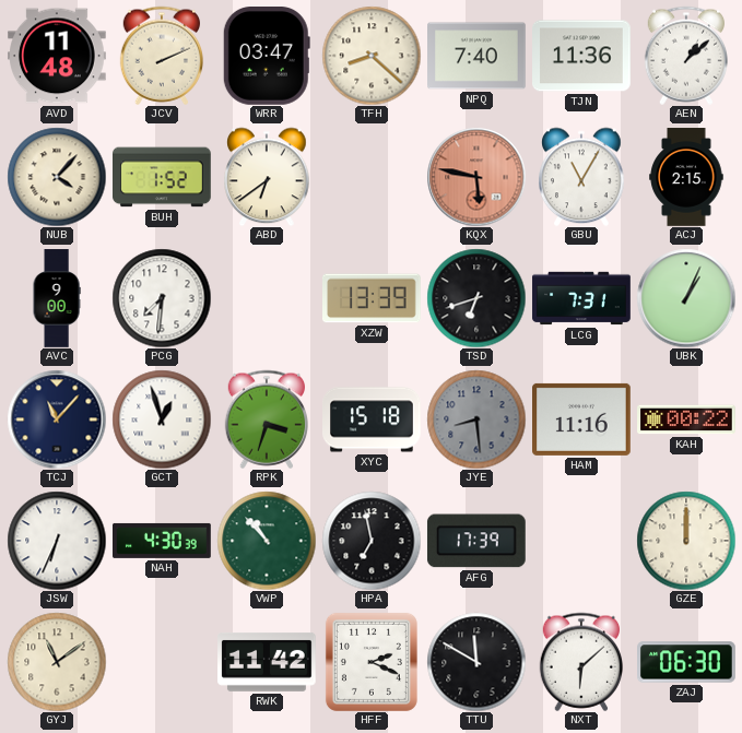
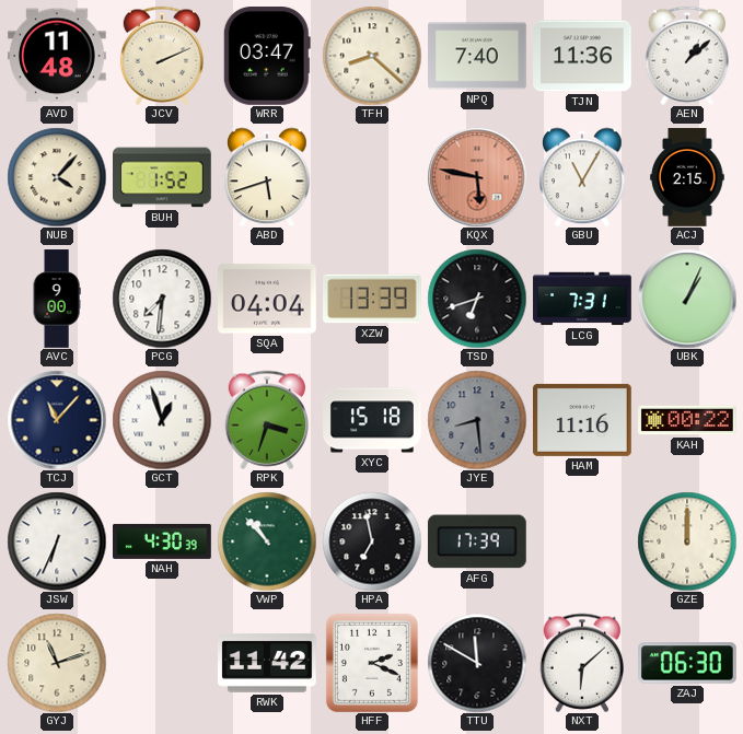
ABD: 6:39 -> 5:42 (267, 177)
SQA: none -> 04:04 (268, 299)
GYJ: 11:09 -> 11:12 (57, 663)
